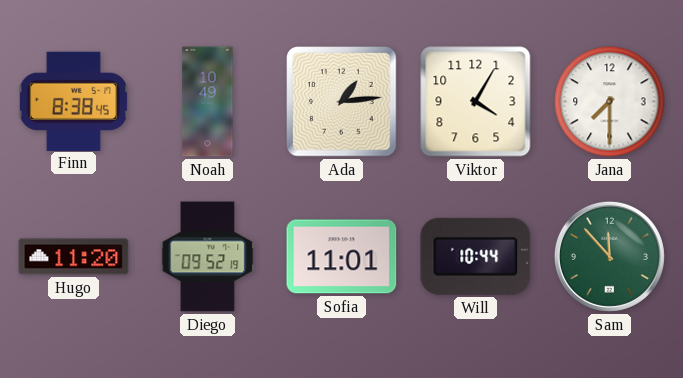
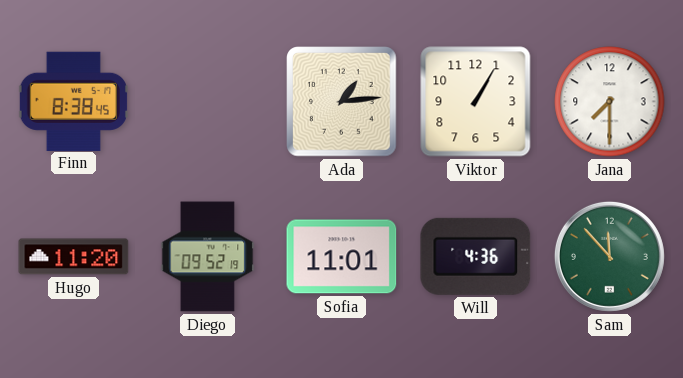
Noah: 10:49 -> none (208, 102)
Viktor: 4:05 -> 1:05 (476, 102)
Will: 10:44 -> 4:36 (476, 256)
